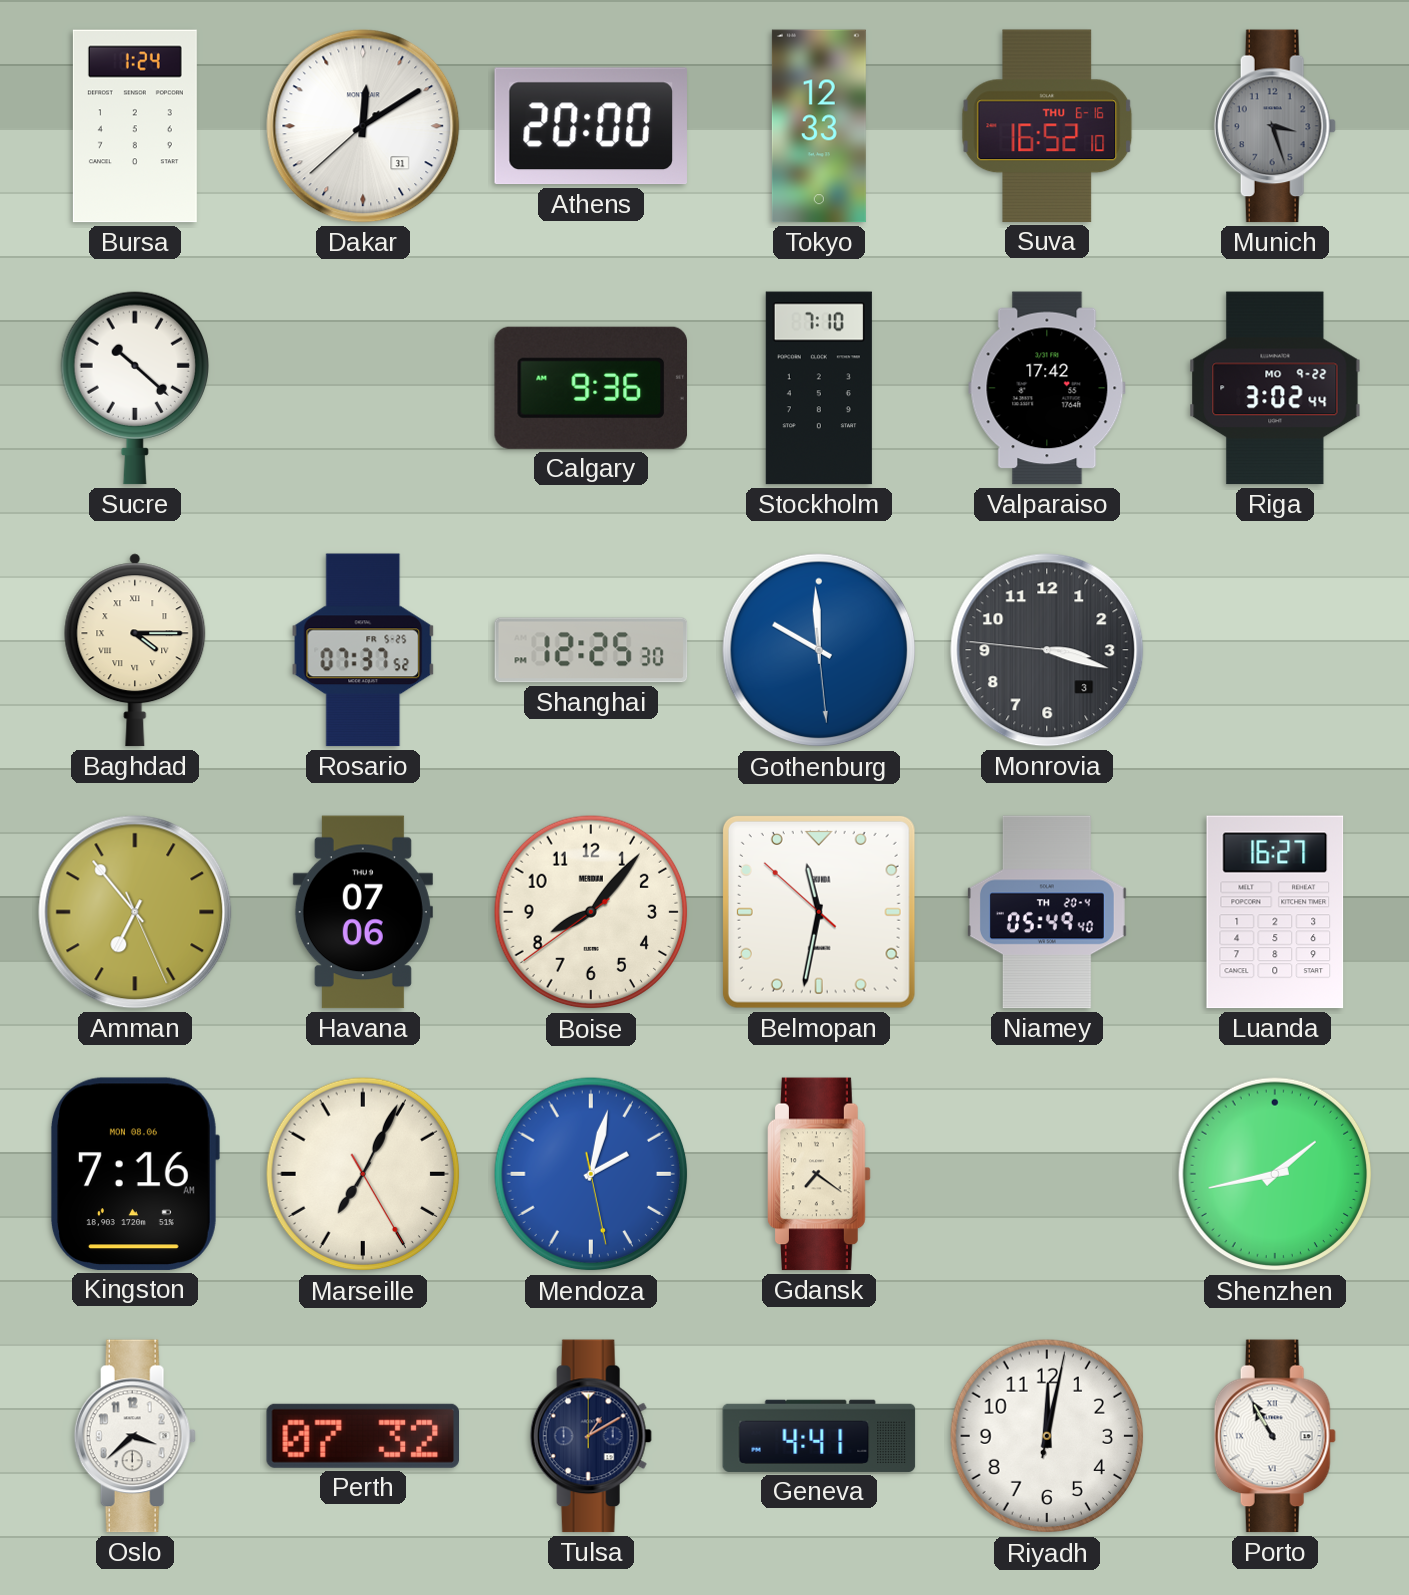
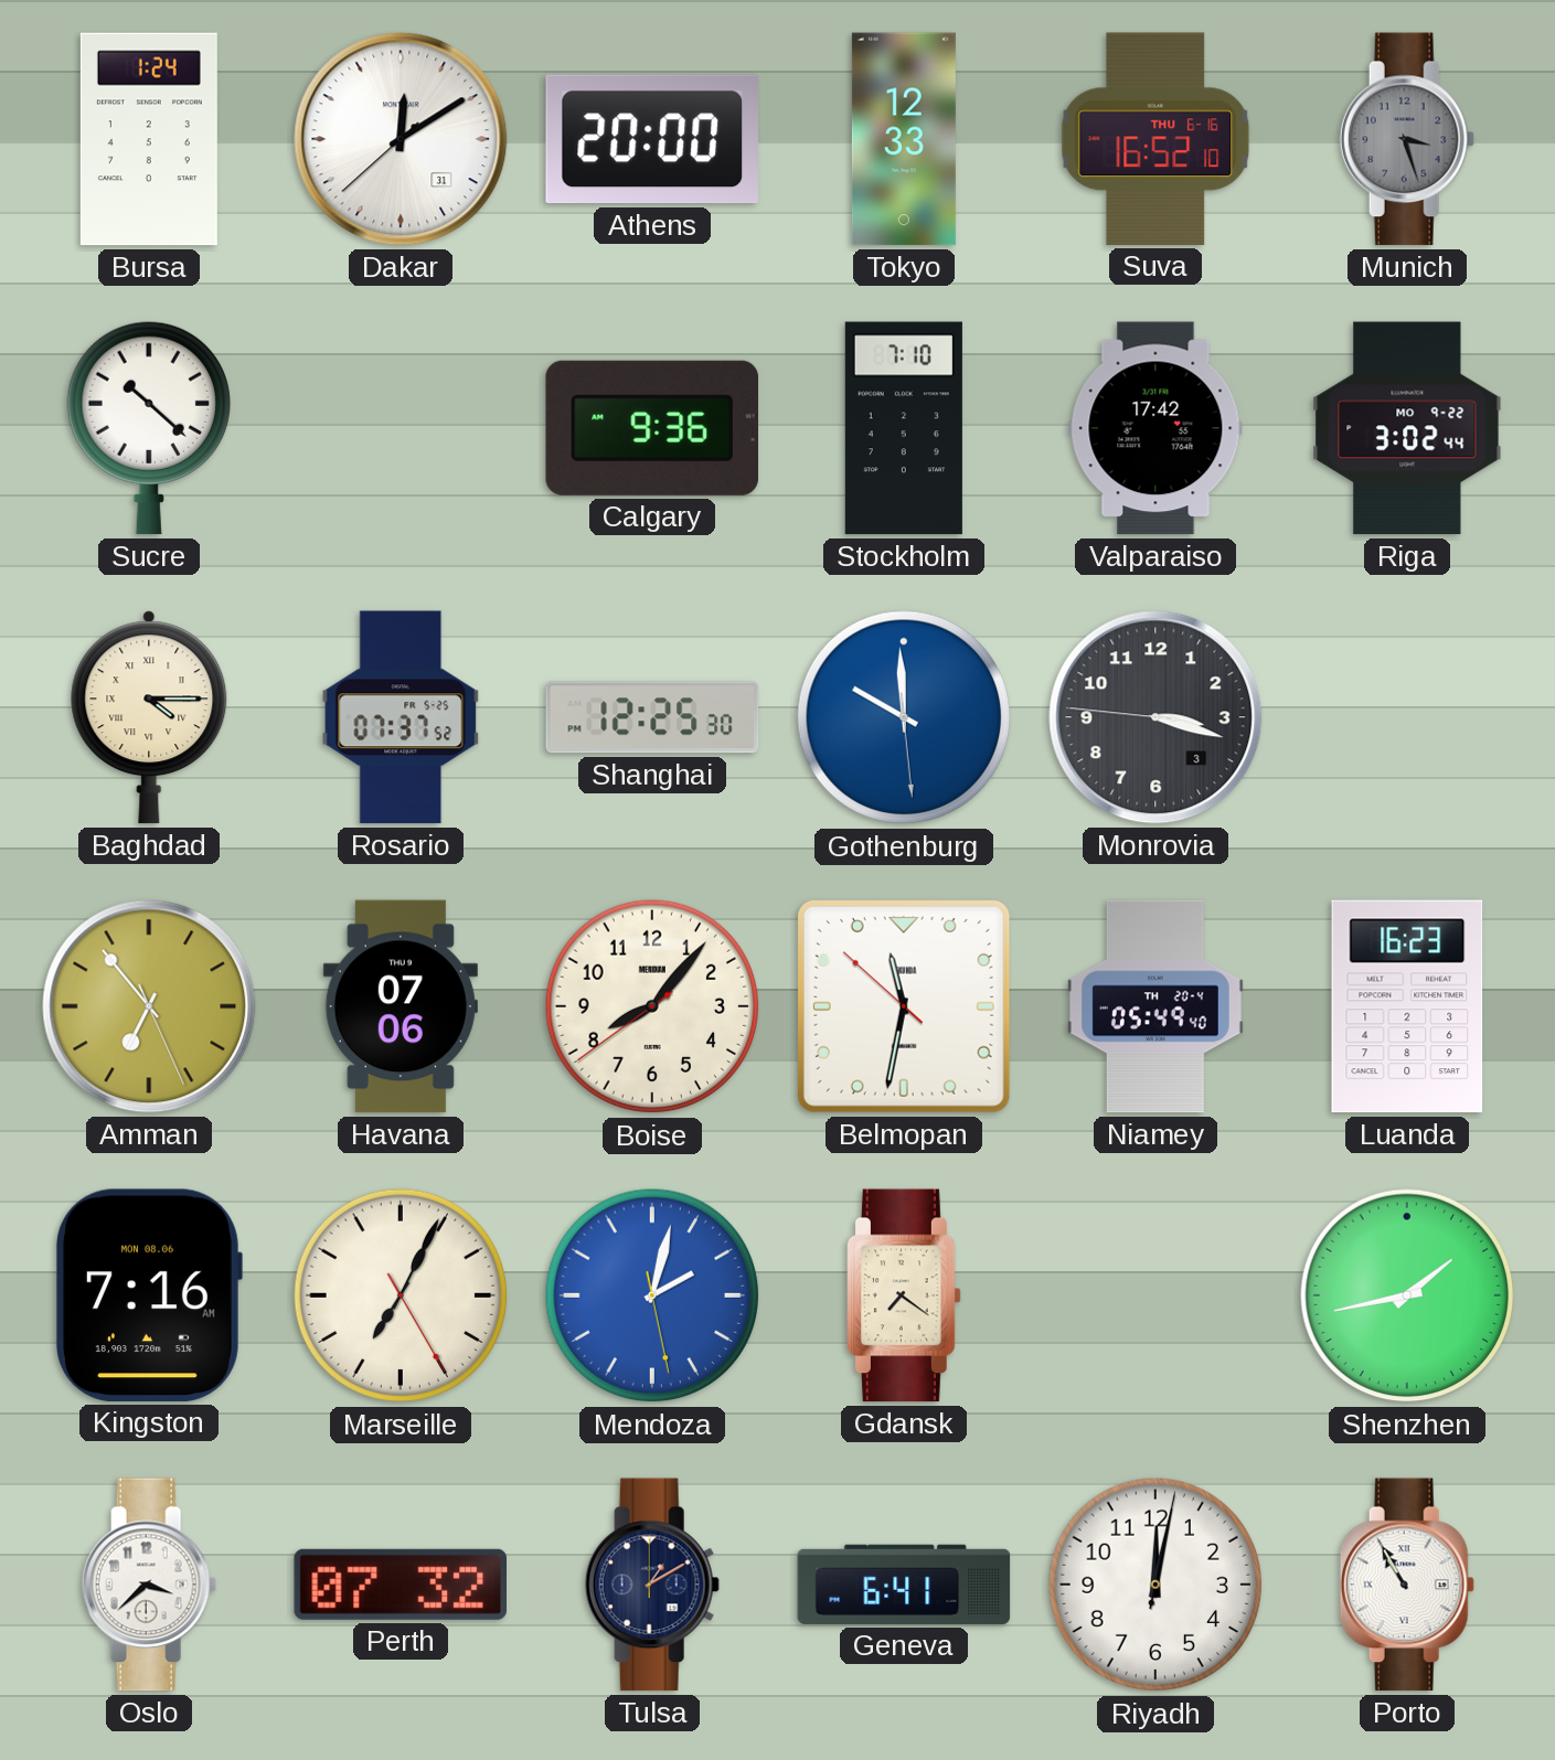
Luanda: 16:27 -> 16:23 (1407, 1006)
Geneva: 4:41 -> 6:41 (904, 1585)
